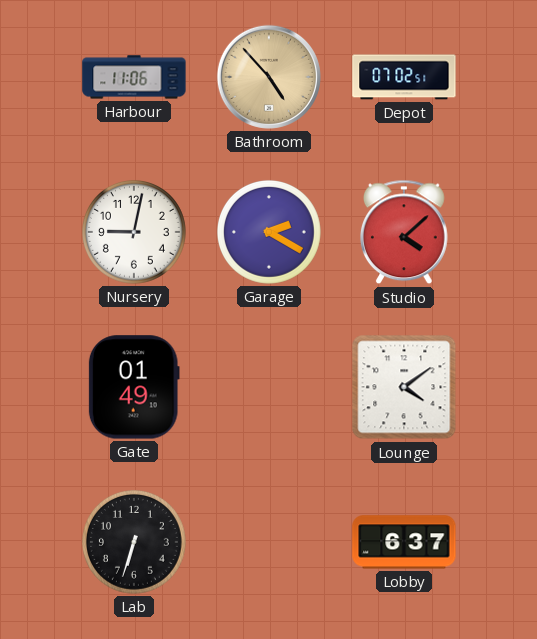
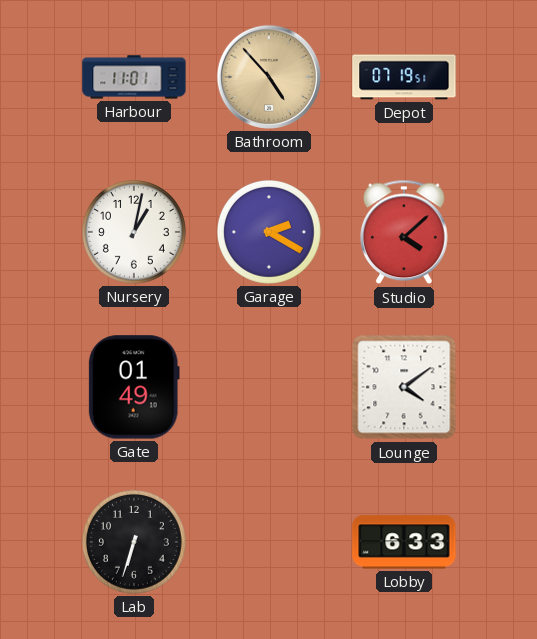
Harbour: 11:06 -> 11:01 (134, 77)
Depot: 07:02 -> 07:19 (404, 77)
Nursery: 9:02 -> 1:02 (134, 232)
Lobby: 6:37 -> 6:33 (404, 542)
